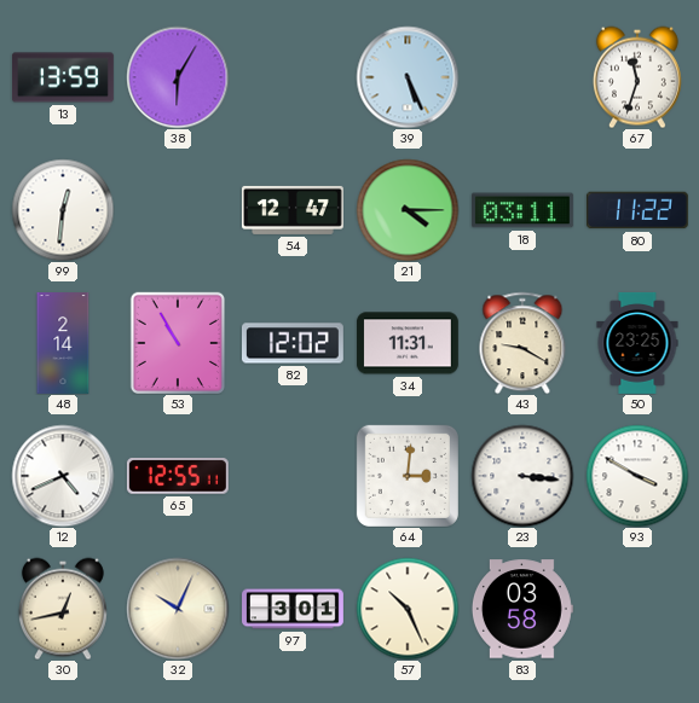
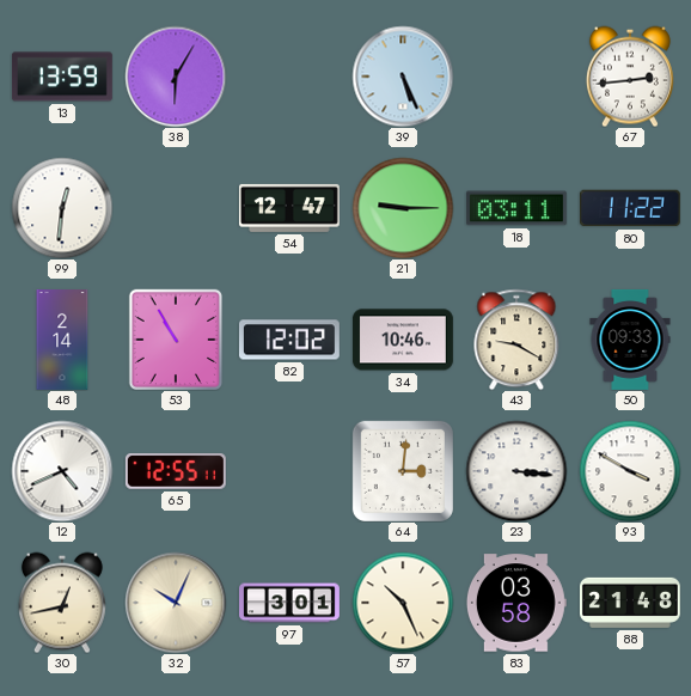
67: 11:33 -> 2:44 (630, 77)
21: 4:15 -> 9:15 (403, 208)
34: 11:31 -> 10:46 (403, 340)
50: 23:25 -> 09:33 (630, 340)
88: none -> 21:48 (630, 603)
